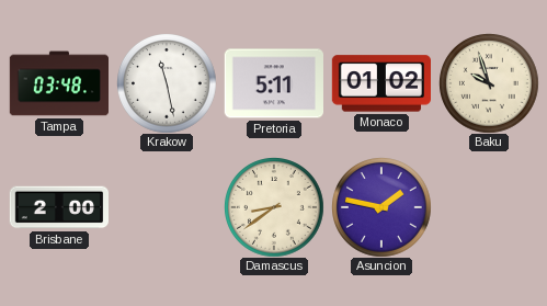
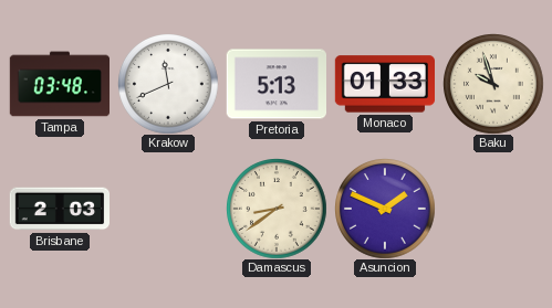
Krakow: 11:28 -> 11:41 (168, 84)
Pretoria: 5:11 -> 5:13 (275, 84)
Monaco: 01:02 -> 01:33 (384, 84)
Brisbane: 2:00 -> 2:03 (59, 209)
Asuncion: 1:47 -> 1:49 (385, 209)
